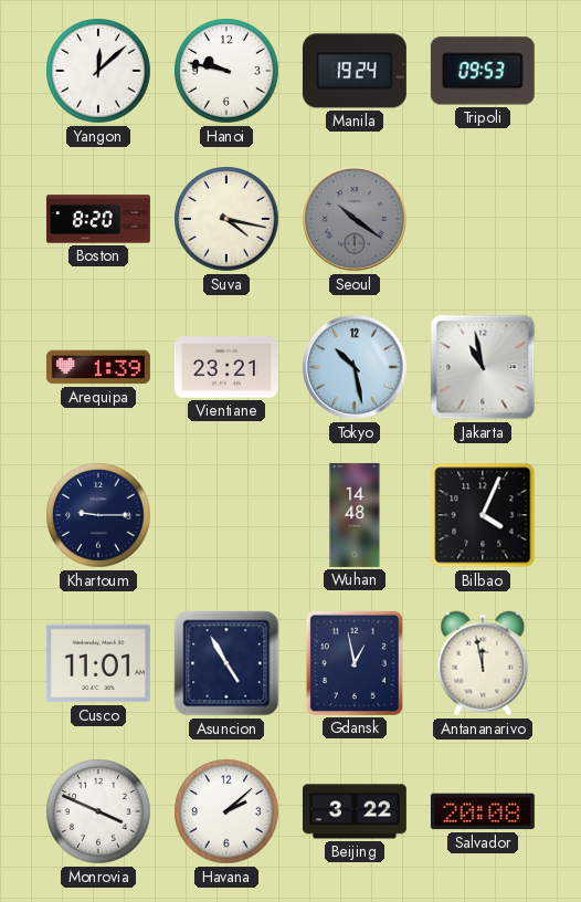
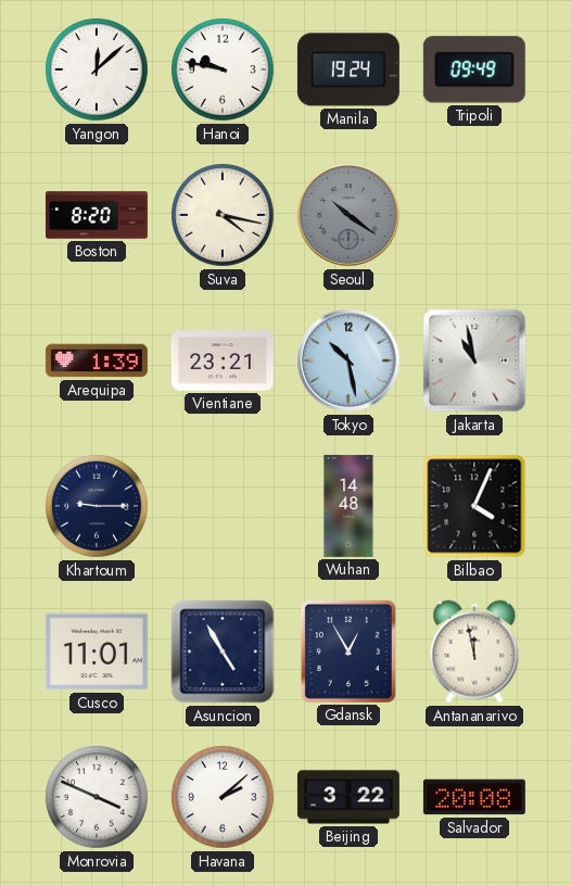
Tripoli: 09:53 -> 09:49 (474, 69)
Gdansk: 12:58 -> 12:55 (348, 651)
